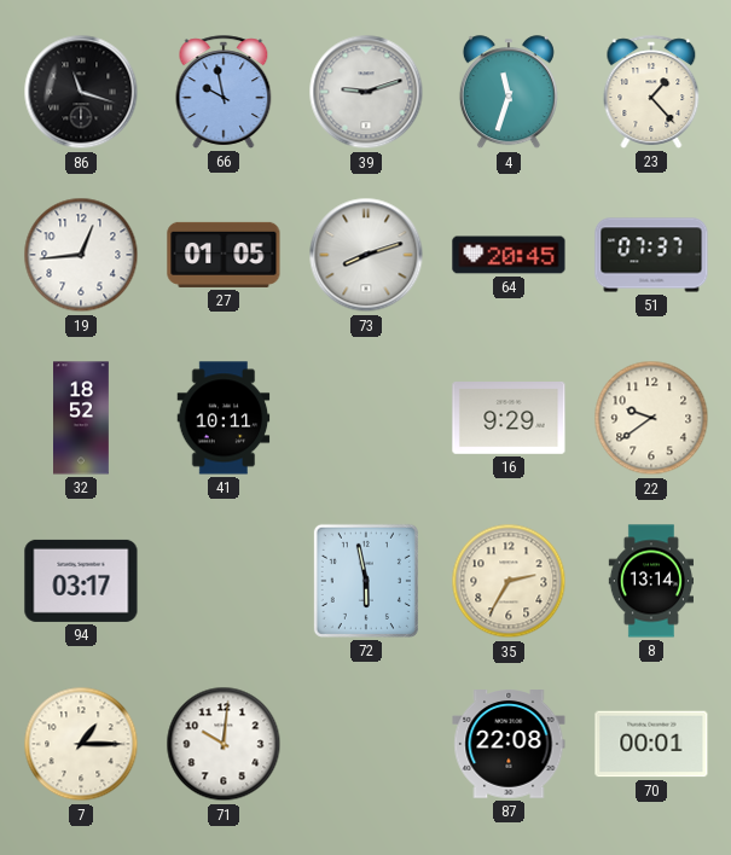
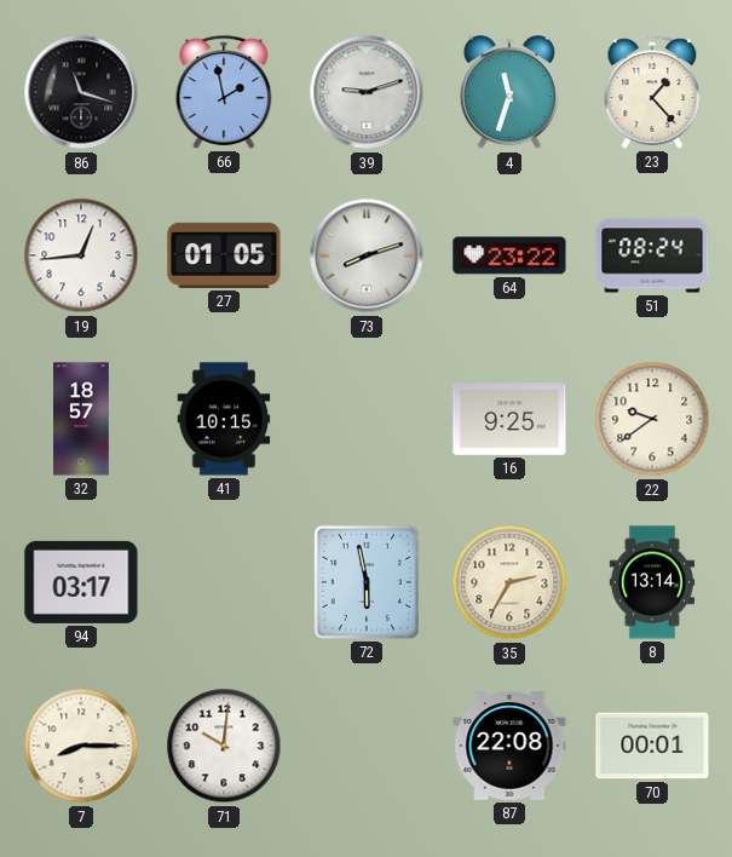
66: 9:58 -> 1:58 (224, 92)
64: 20:45 -> 23:22 (509, 255)
51: 07:37 -> 08:24 (652, 255)
32: 18:52 -> 18:57 (82, 419)
41: 10:11 -> 10:15 (224, 419)
16: 9:29 -> 9:25 (509, 420)
7: 1:15 -> 8:15 (81, 746)
